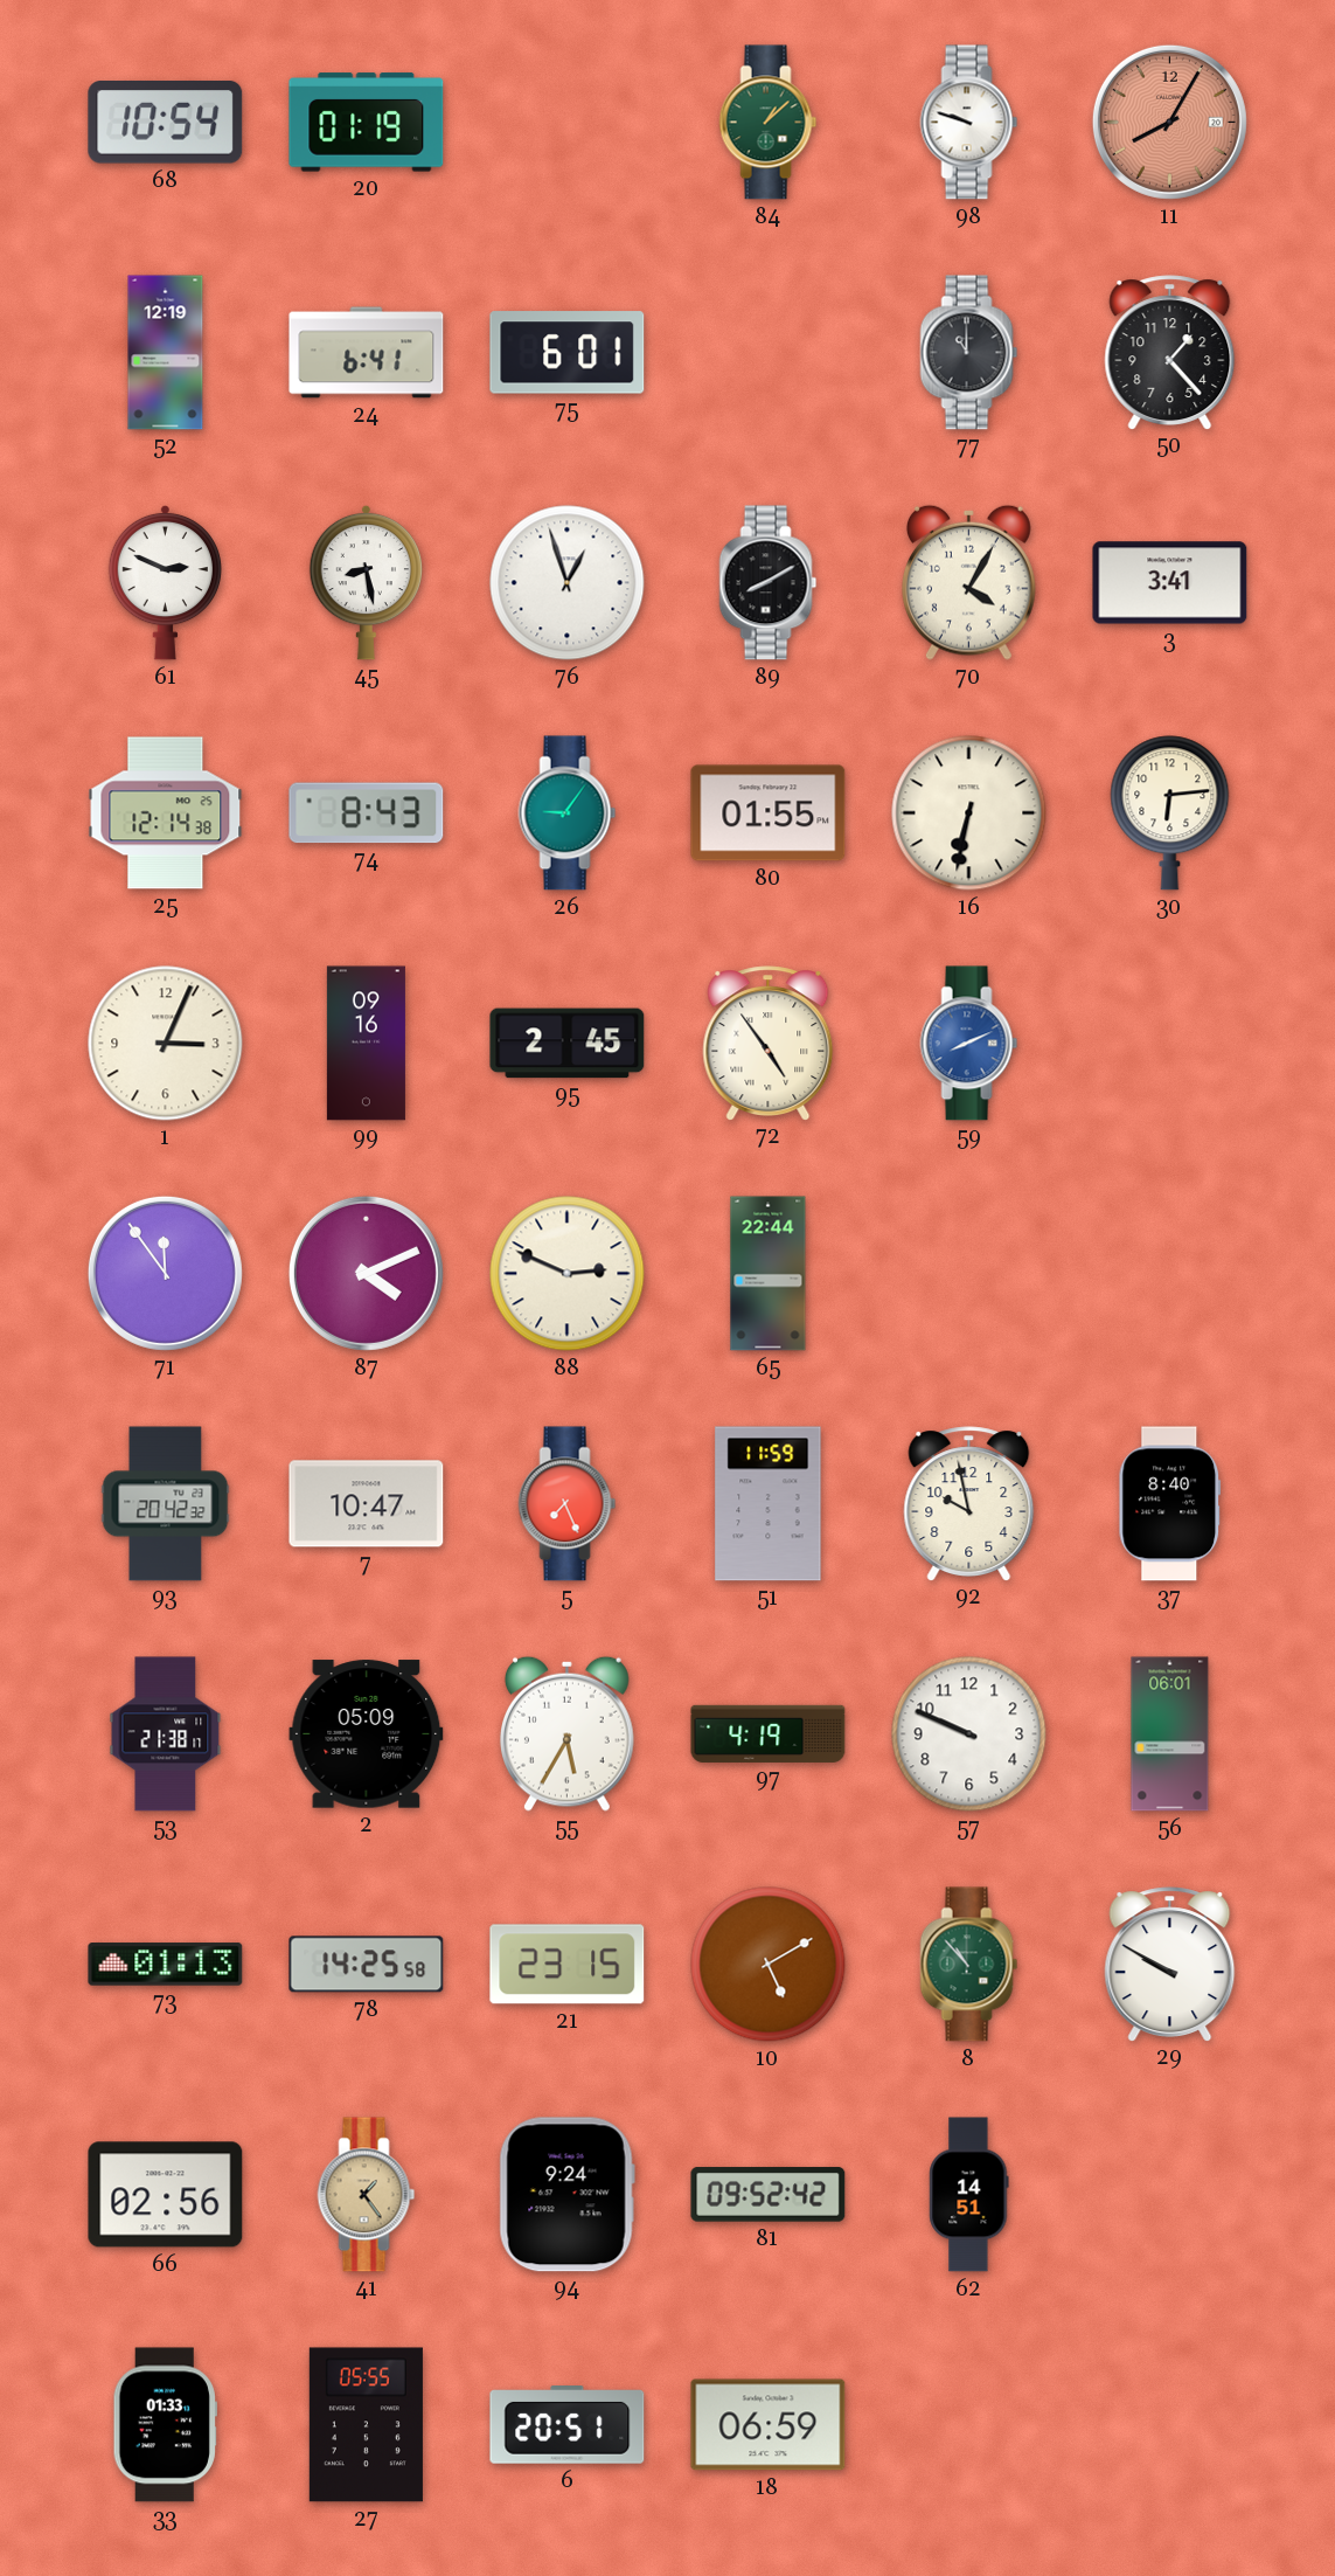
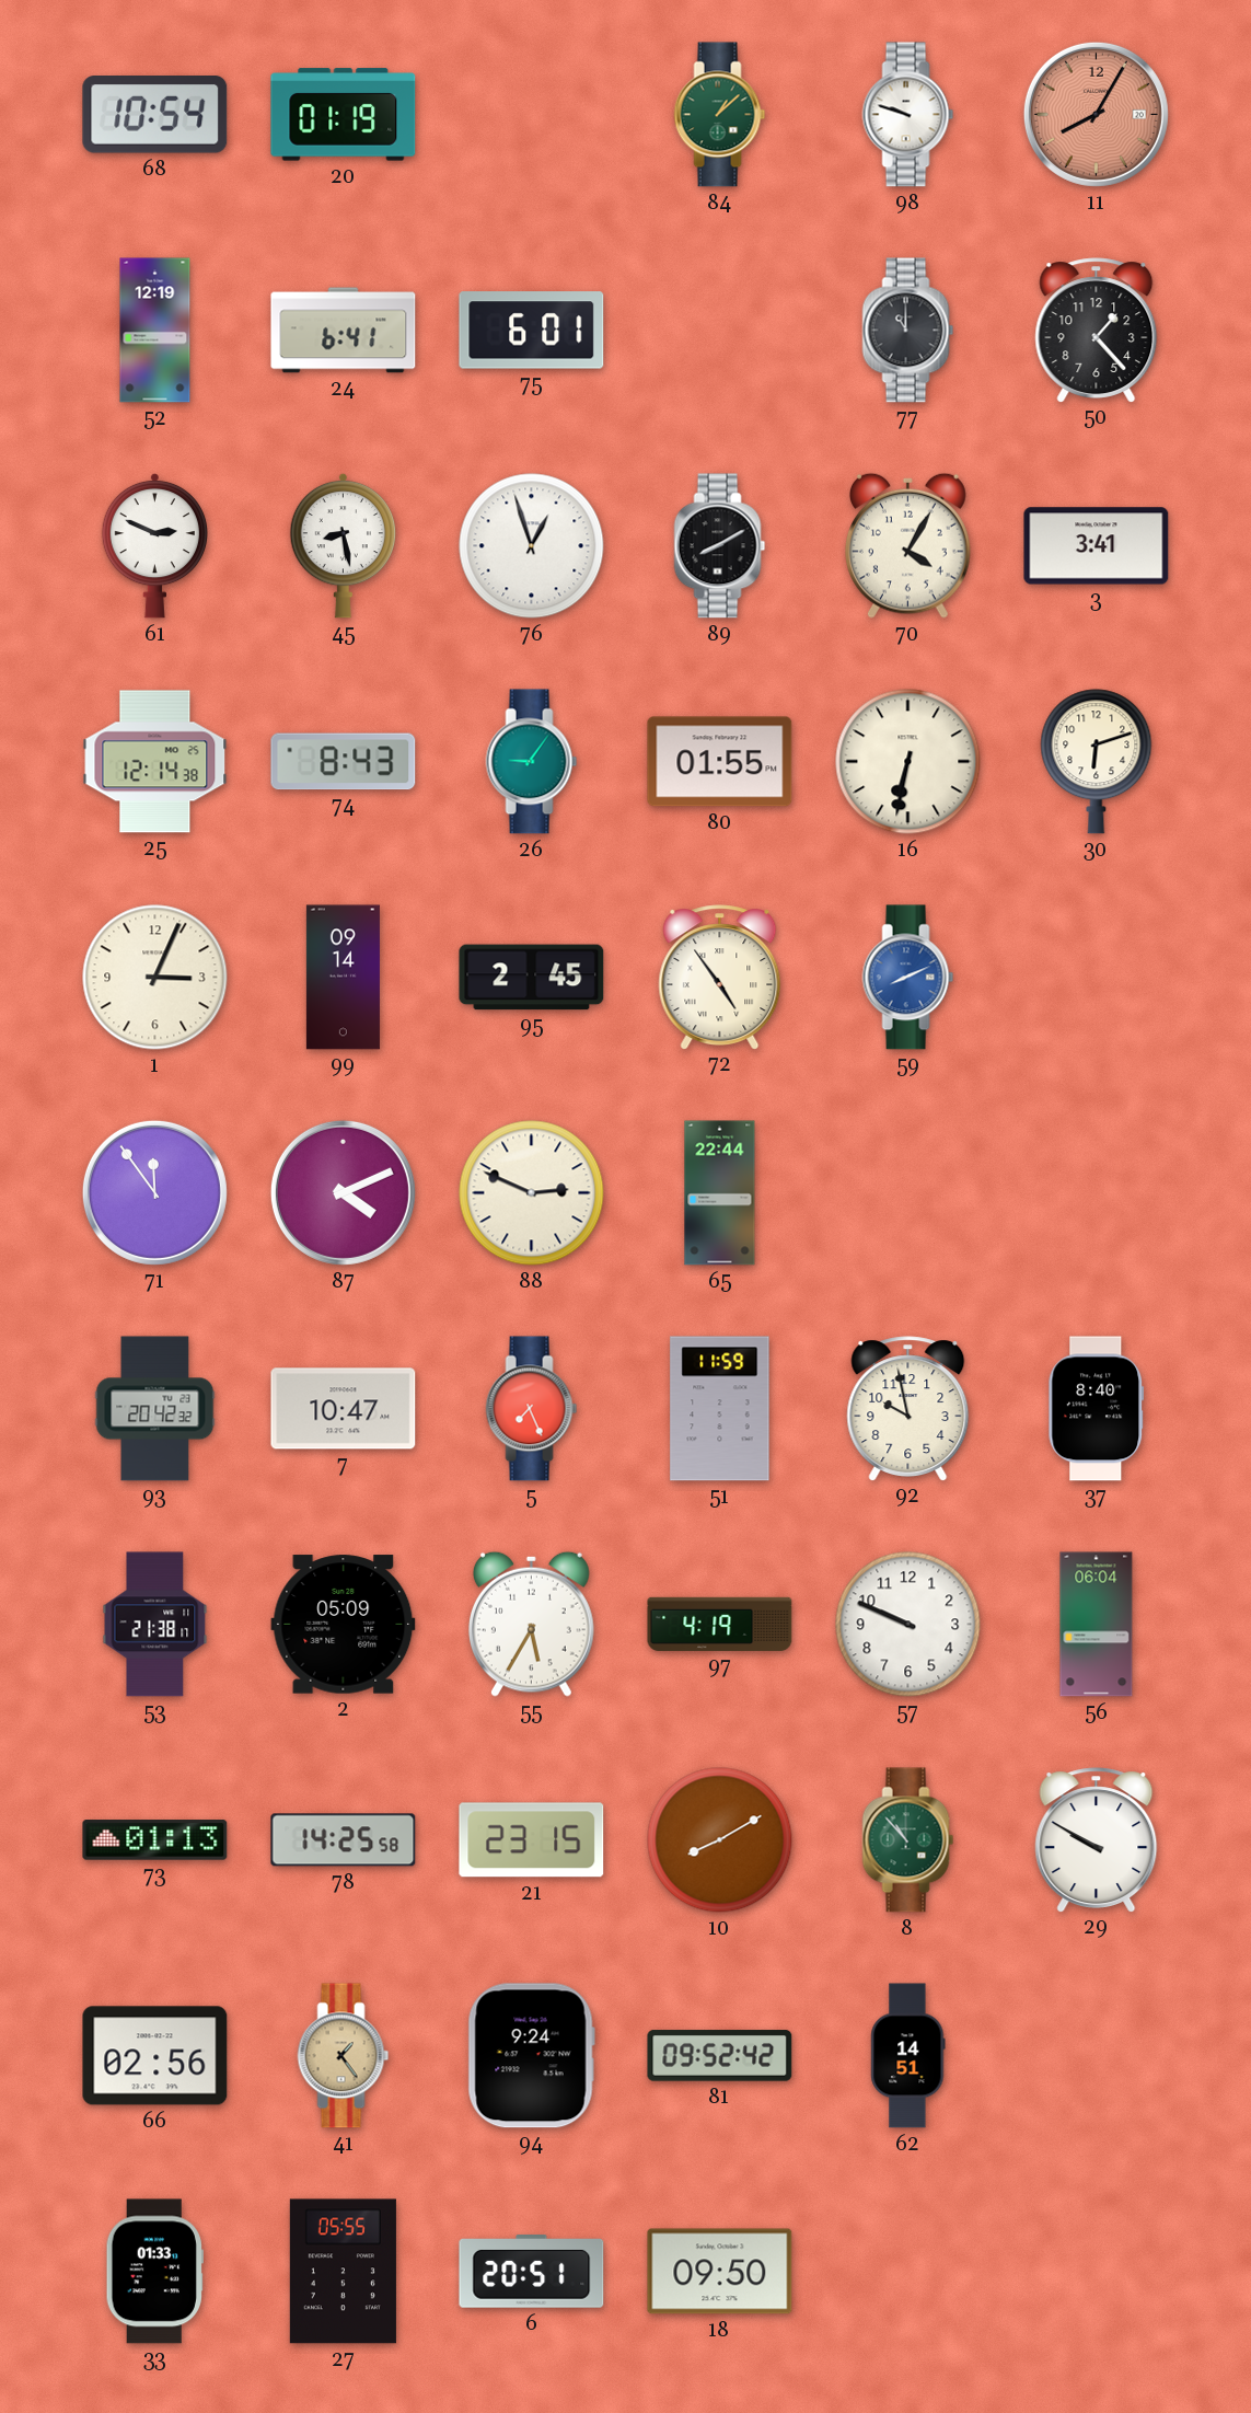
30: 6:14 -> 6:12 (1097, 762)
99: 09:16 -> 09:14 (343, 978)
56: 06:01 -> 06:04 (1097, 1625)
10: 5:10 -> 8:10 (720, 1840)
18: 06:59 -> 09:50 (720, 2272)
